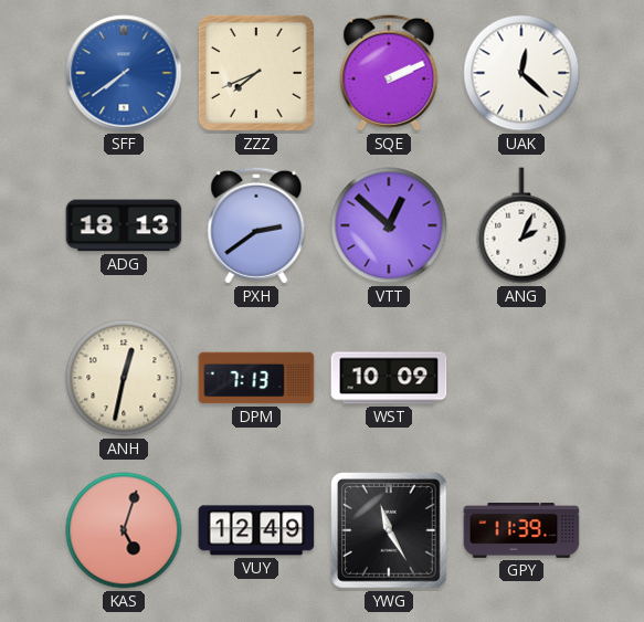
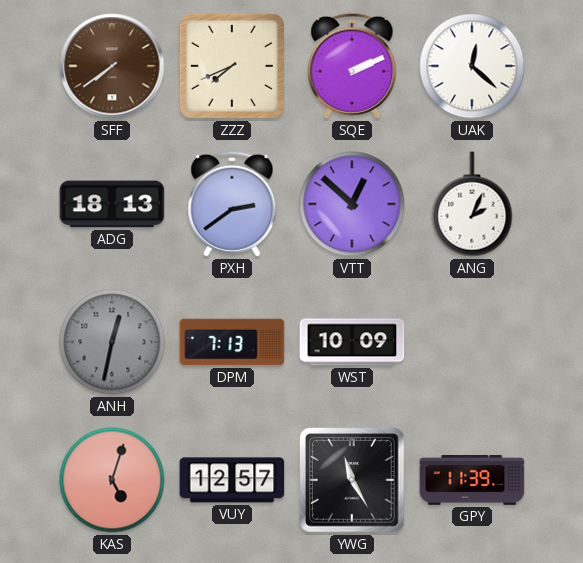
SFF dial: blue -> brown (112, 66)
ANH dial: cream -> grey (112, 342)
VUY: 12:49 -> 12:57 (232, 480)
